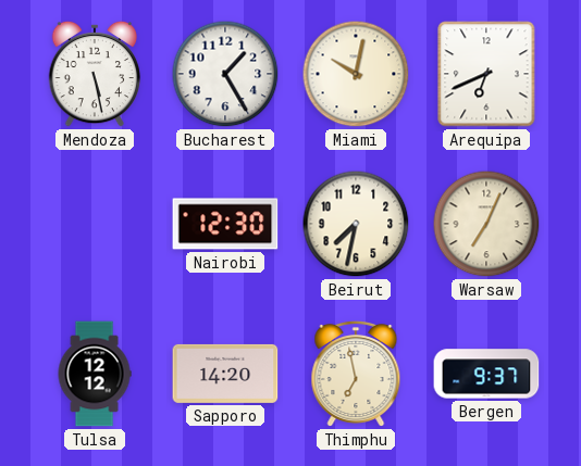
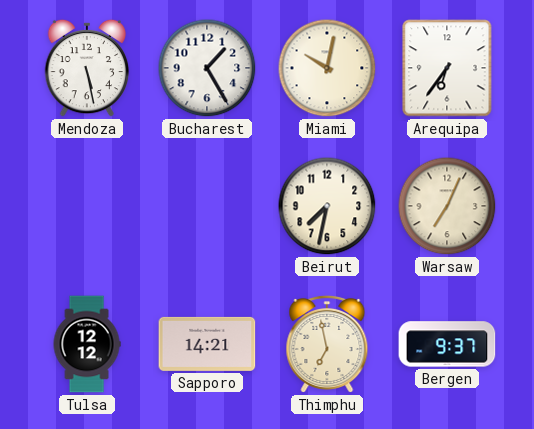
Arequipa: 6:41 -> 6:36 (447, 68)
Nairobi: 12:30 -> none (225, 224)
Sapporo: 14:20 -> 14:21 (207, 344)
